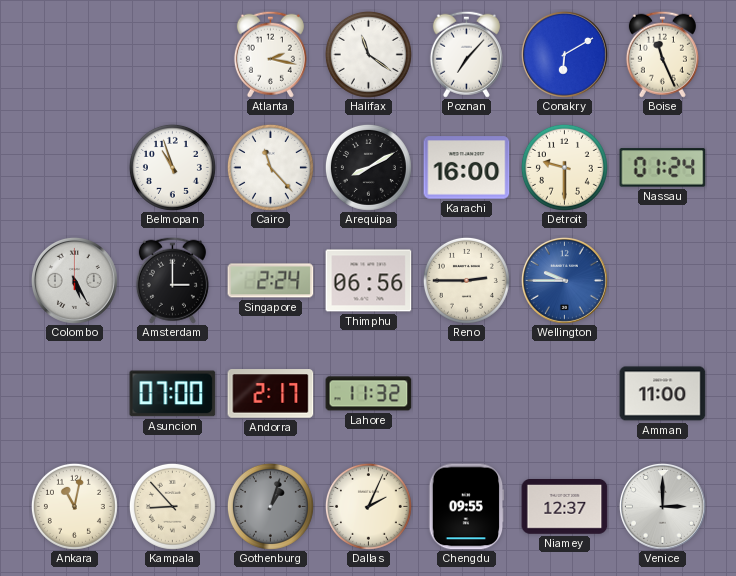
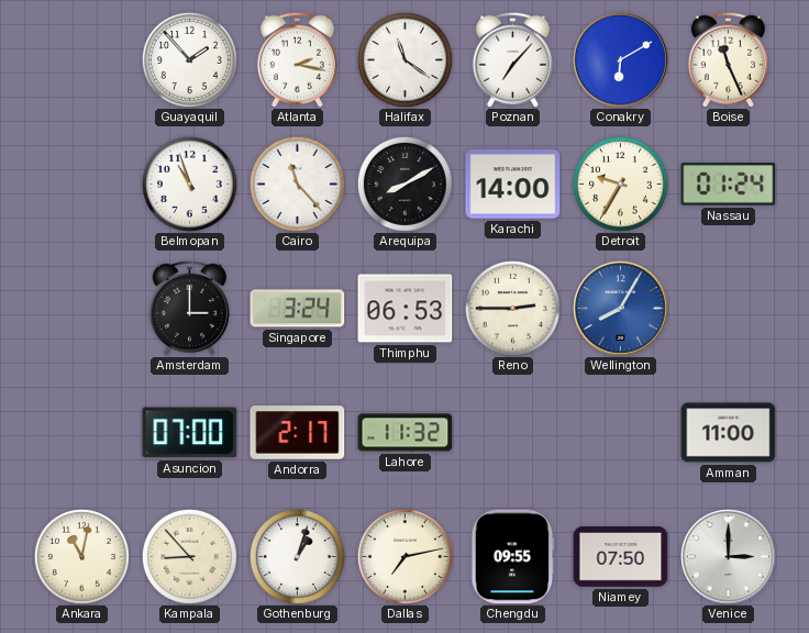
Guayaquil: none -> 1:53 (189, 59)
Karachi: 16:00 -> 14:00 (513, 185)
Detroit: 9:30 -> 9:35 (620, 184)
Colombo: 5:25 -> none (74, 280)
Singapore: 2:24 -> 3:24 (298, 309)
Thimphu: 06:56 -> 06:53 (406, 309)
Wellington: 9:45 -> 8:05 (620, 308)
Gothenburg dial: grey -> white (297, 556)
Dallas: 2:04 -> 7:13 (404, 556)
Niamey: 12:37 -> 07:50 (621, 557)
